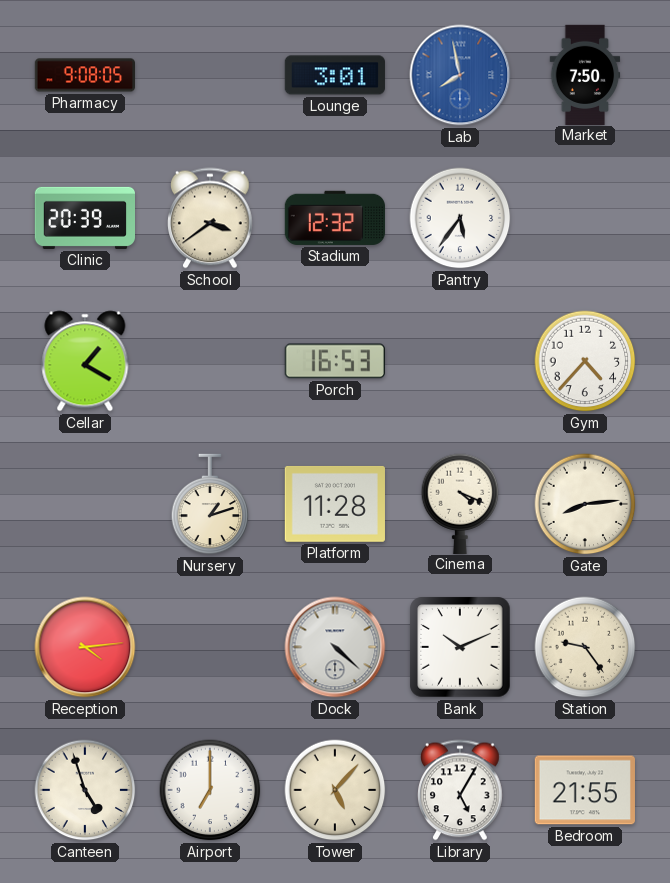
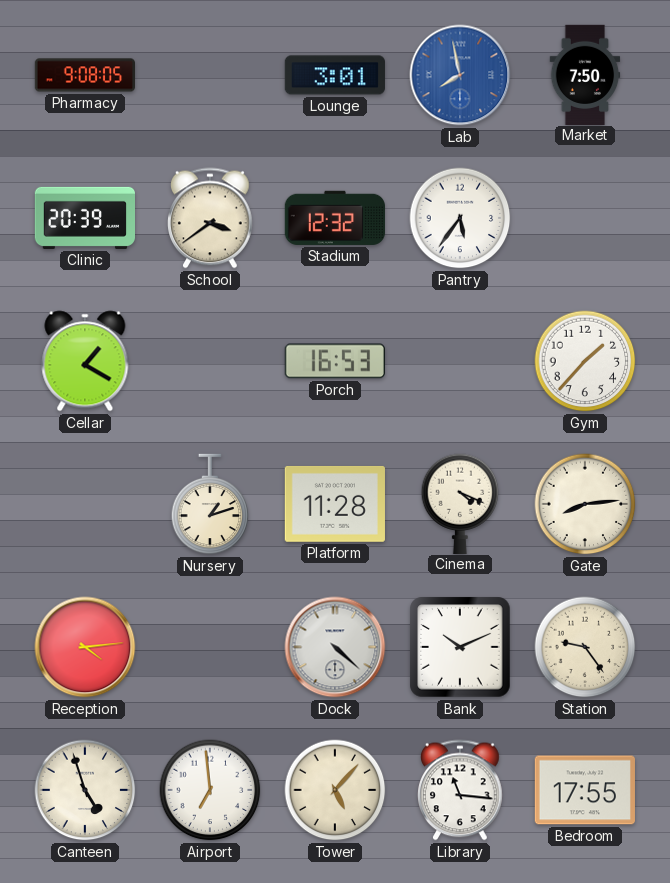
Gym: 4:37 -> 1:37 (585, 361)
Airport: 7:00 -> 6:59 (210, 790)
Library: 5:05 -> 11:16 (461, 790)
Bedroom: 21:55 -> 17:55 (585, 790)
